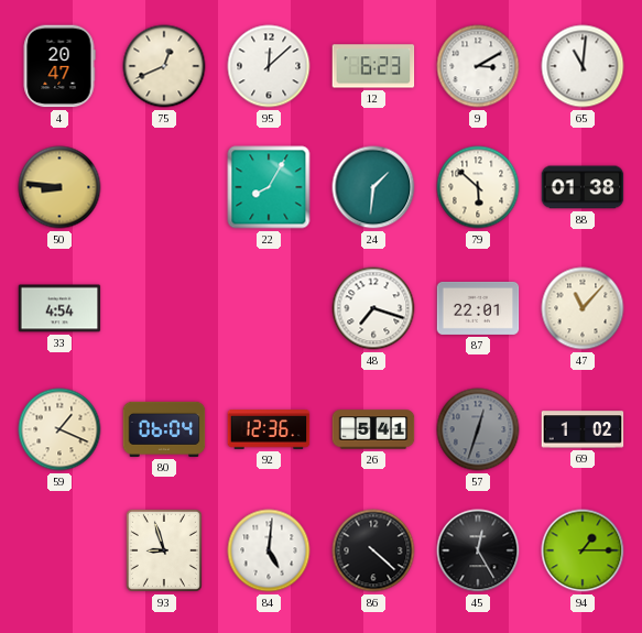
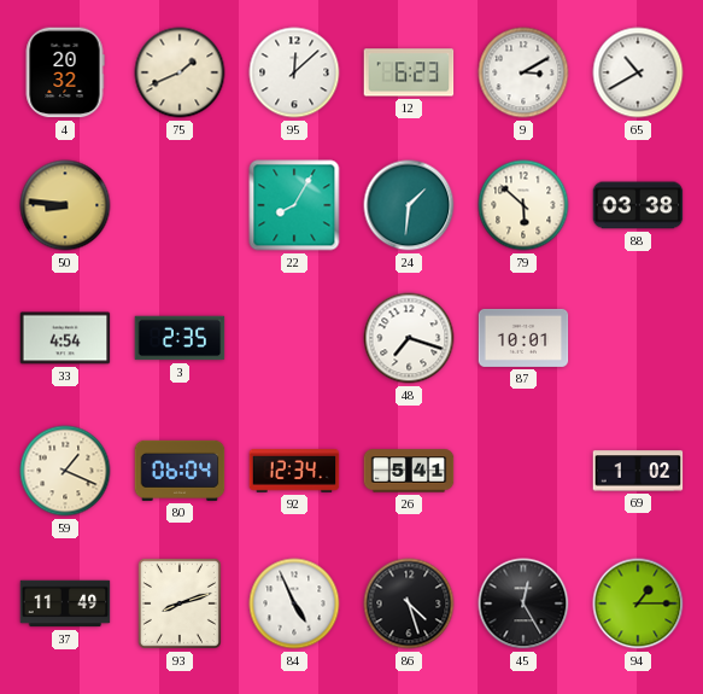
4: 20:47 -> 20:32 (65, 72)
75: 12:41 -> 1:41 (180, 72)
65: 11:01 -> 10:40 (638, 72)
88: 01:38 -> 03:38 (638, 205)
3: none -> 2:35 (180, 338)
87: 22:01 -> 10:01 (523, 338)
47: 11:07 -> none (583, 308)
92: 12:36 -> 12:34 (294, 472)
57: 12:33 -> none (478, 429)
37: none -> 11:49 (65, 603)
93: 8:57 -> 8:12 (180, 603)
84: 5:01 -> 4:56 (294, 603)
86: 4:22 -> 4:27 (409, 603)
